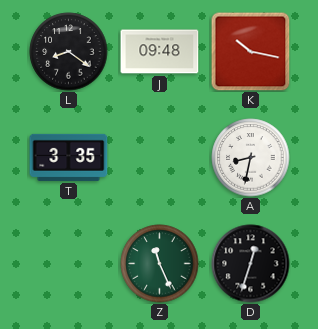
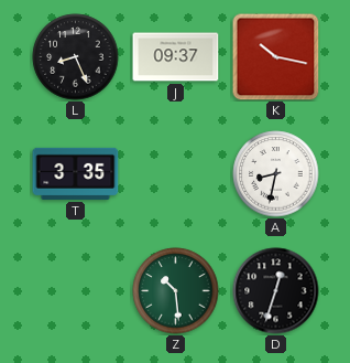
L: 8:21 -> 8:26 (76, 57)
J: 09:48 -> 09:37 (176, 57)
Z: 11:26 -> 10:29 (176, 291)
